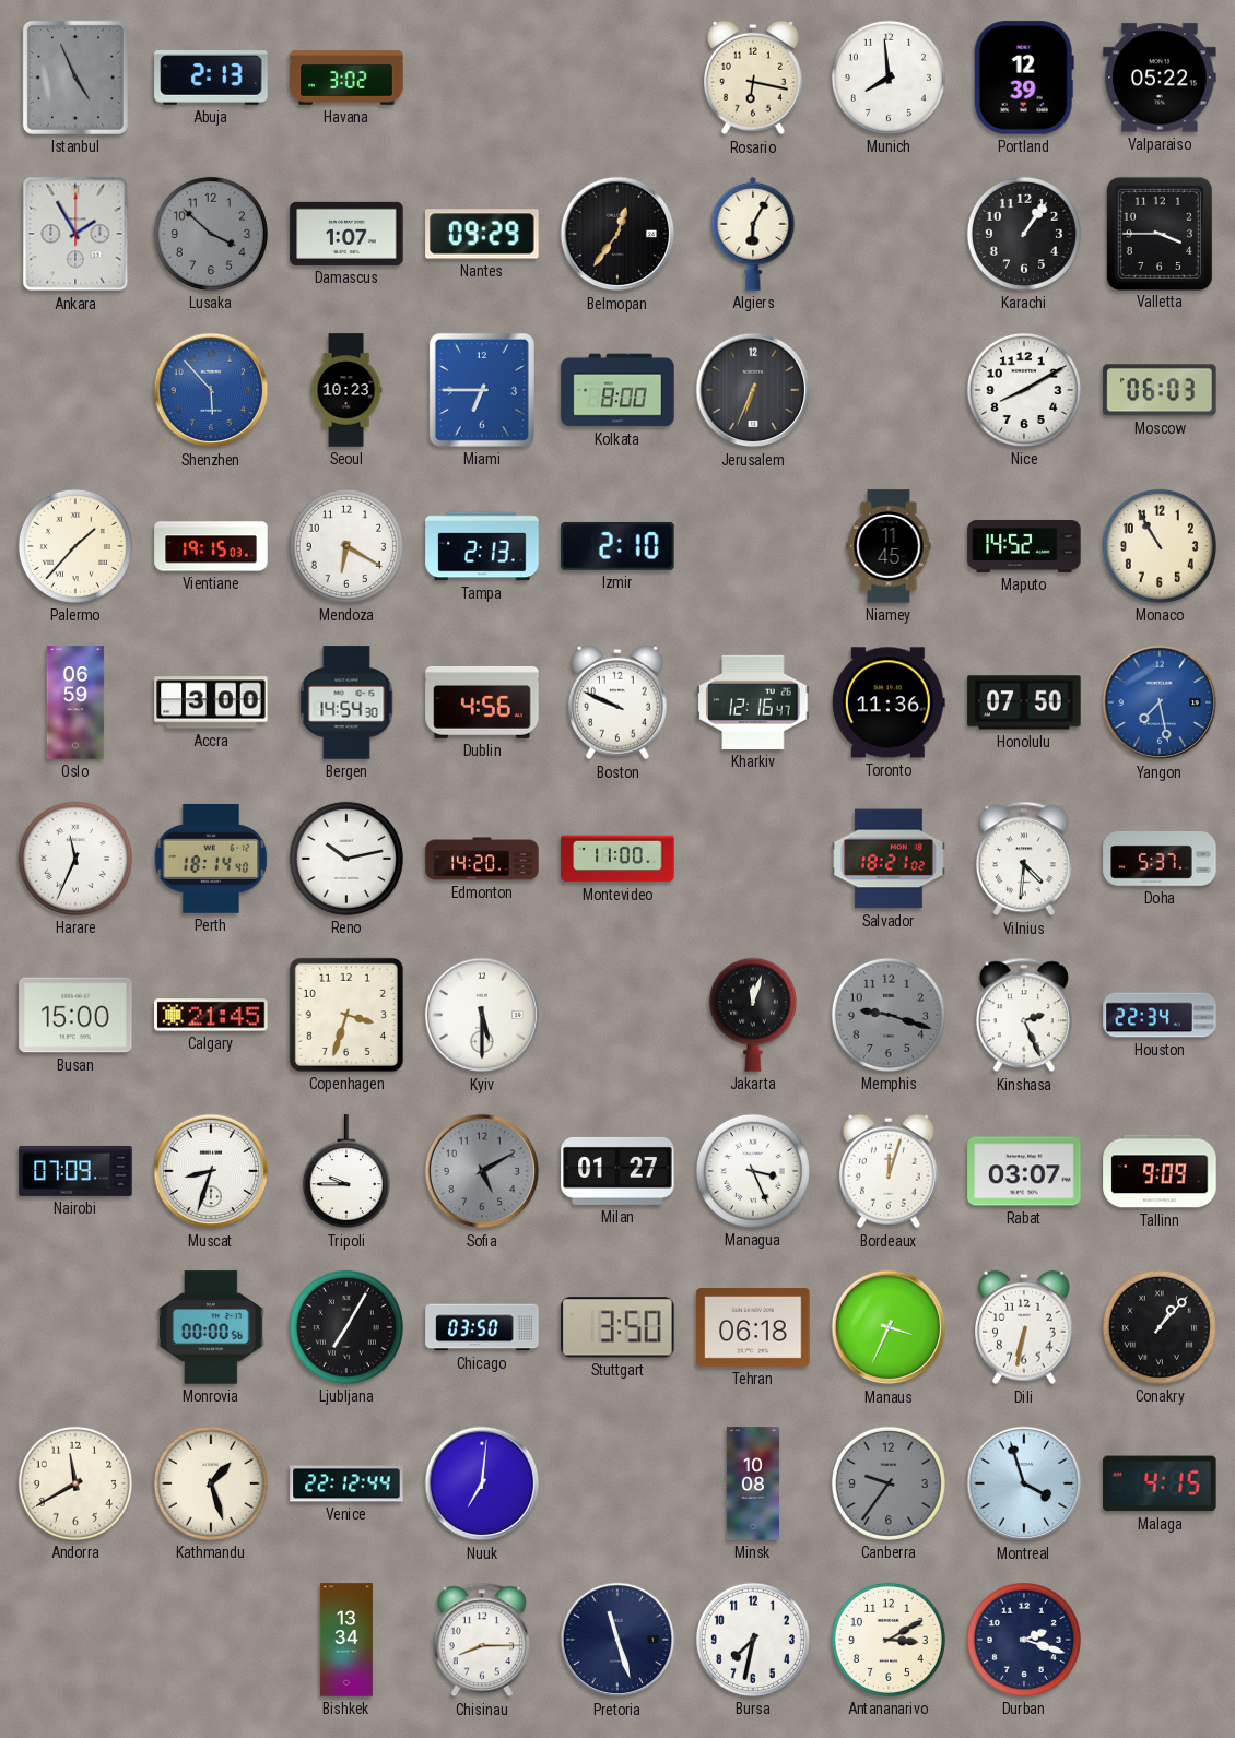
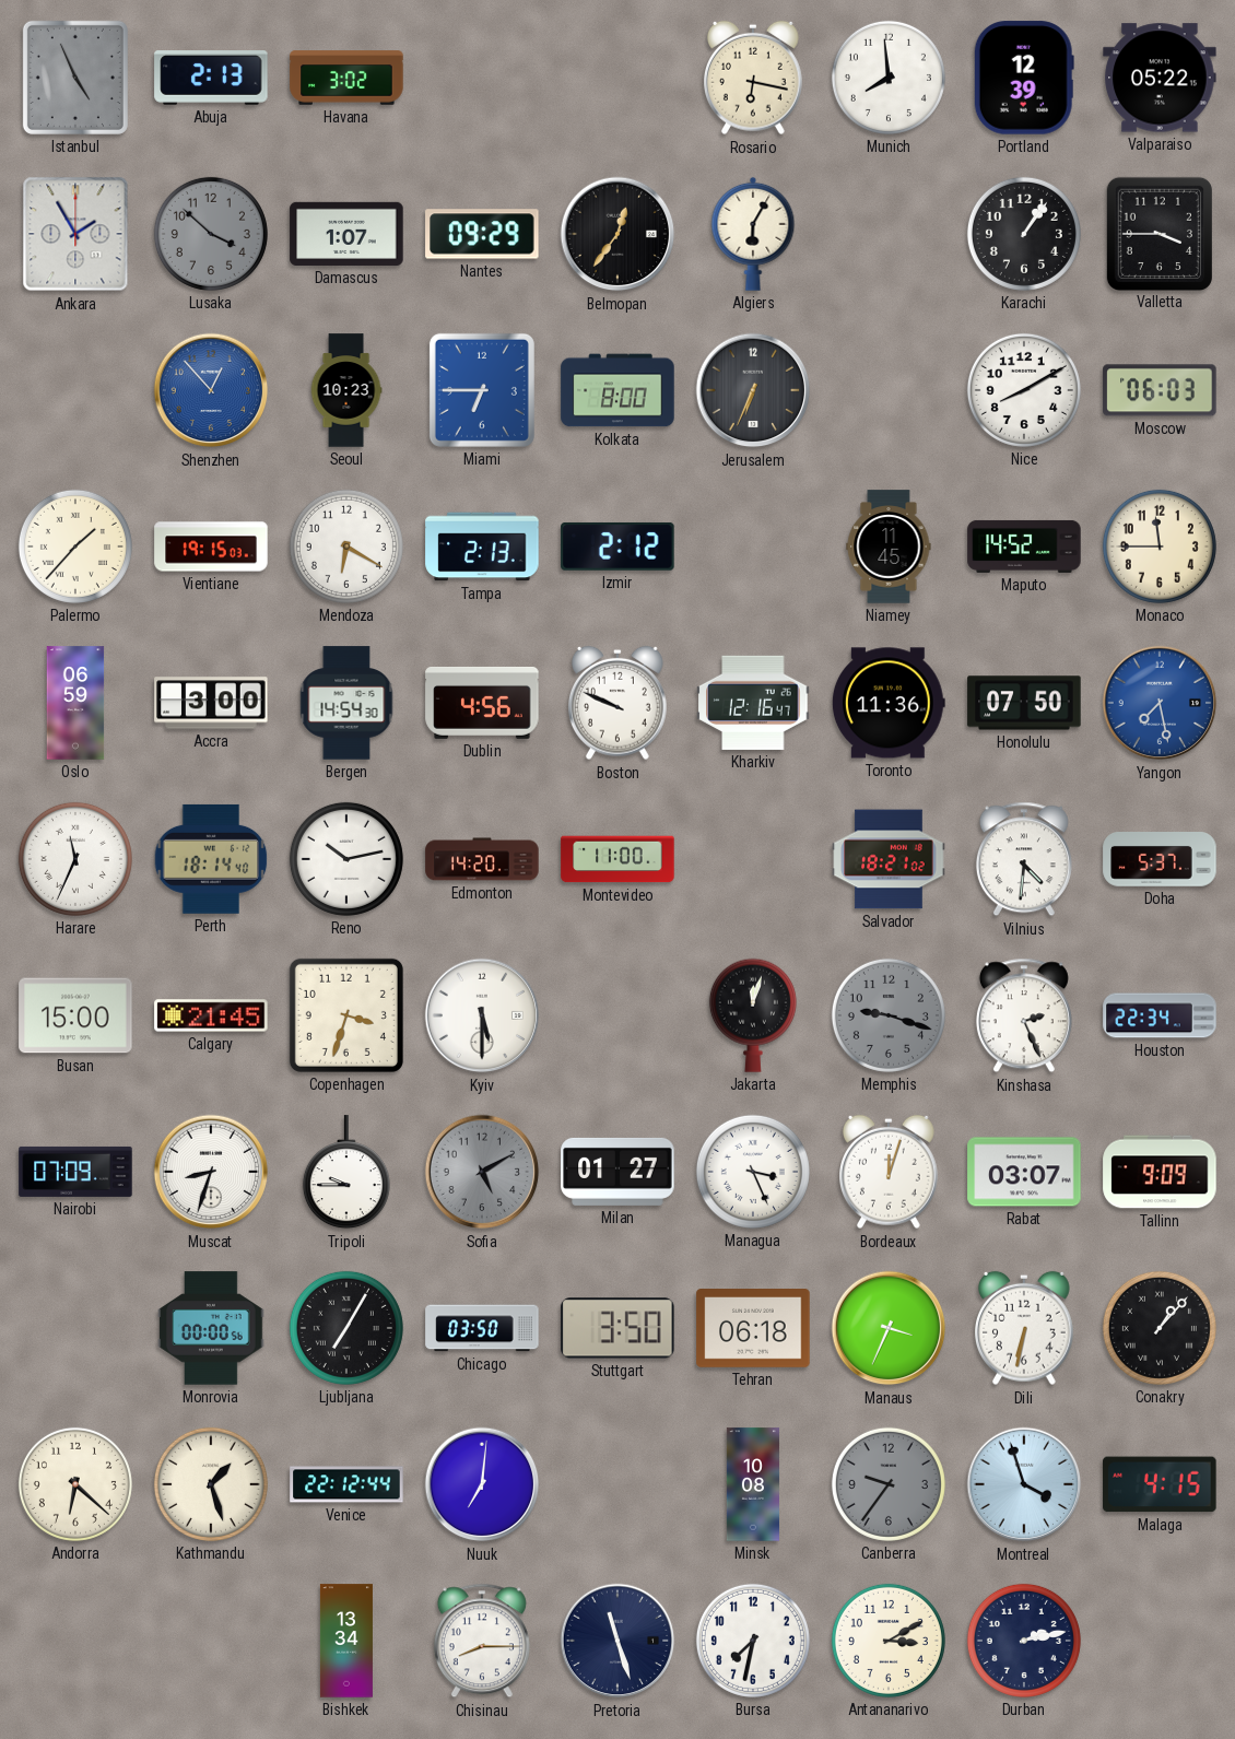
Shenzhen: 5:53 -> 12:53 (211, 390)
Izmir: 2:10 -> 2:12 (617, 547)
Monaco: 10:55 -> 11:45 (1160, 547)
Andorra: 11:40 -> 6:22 (75, 1484)
Durban: 2:18 -> 2:13 (1024, 1641)
